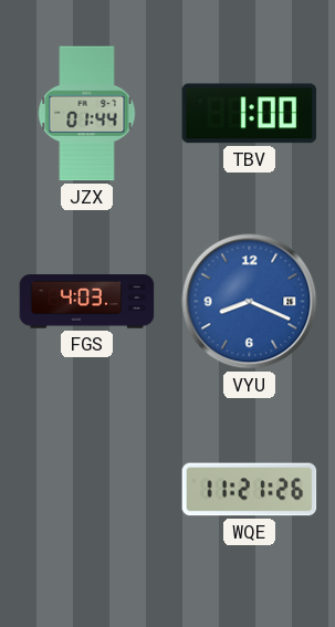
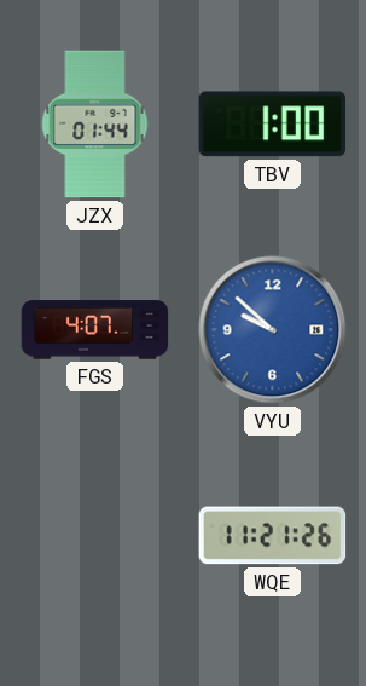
FGS: 4:03 -> 4:07 (95, 330)
VYU: 8:19 -> 9:52 (273, 330)
